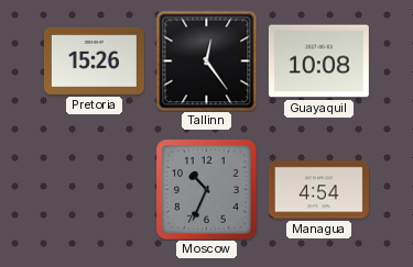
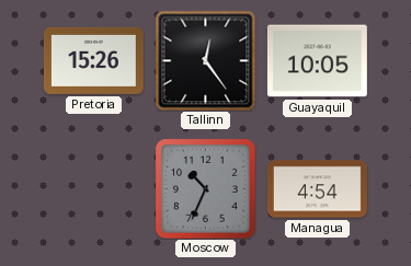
Guayaquil: 10:08 -> 10:05 (317, 61)
